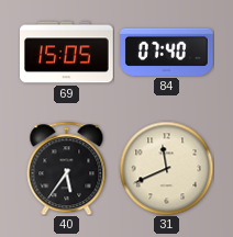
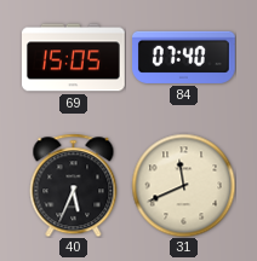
40: 5:36 -> 5:34 (74, 185)
